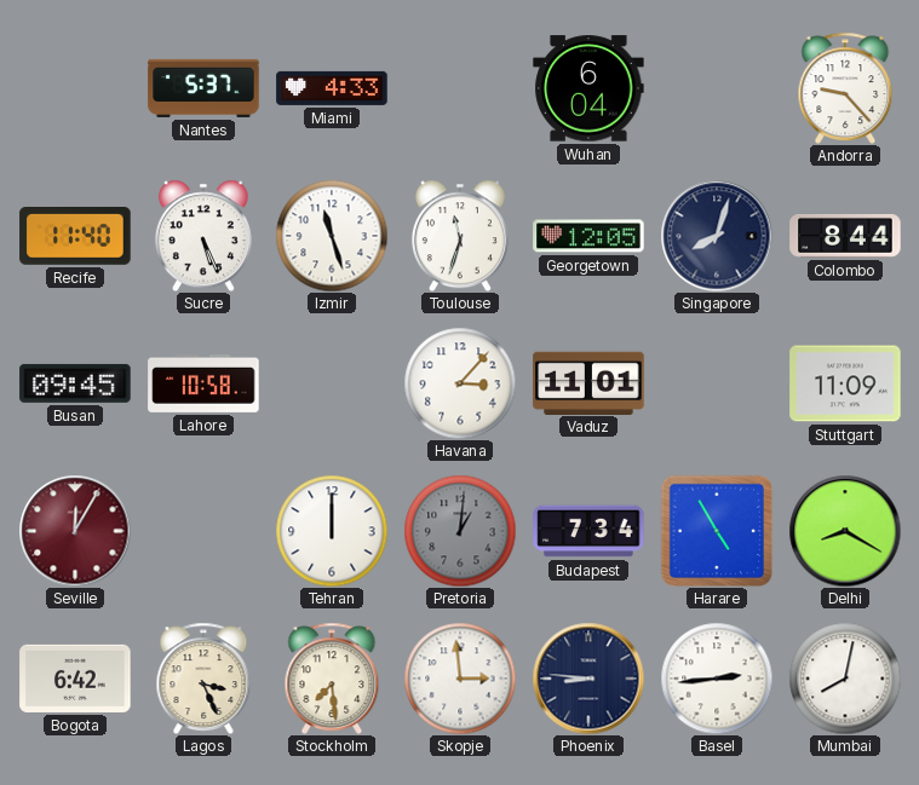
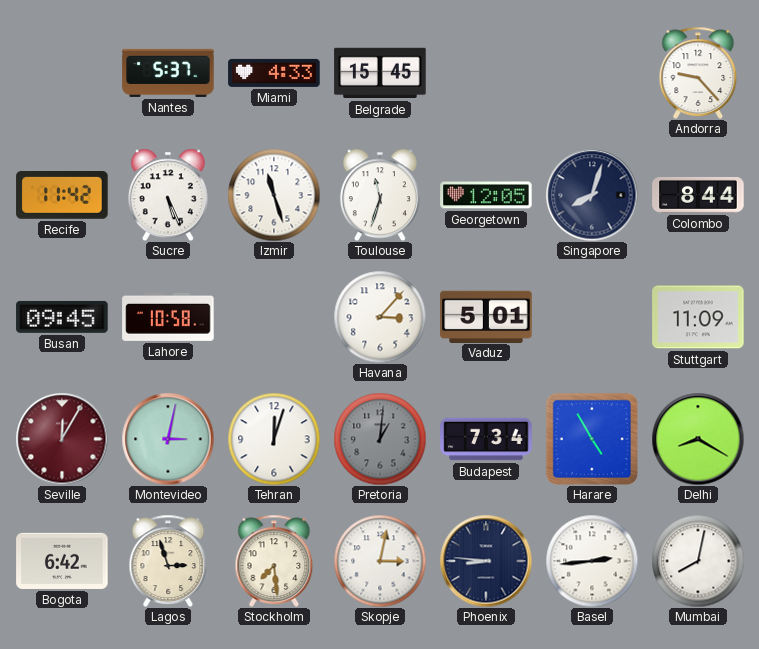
Belgrade: none -> 15:45 (380, 73)
Wuhan: 6:04 -> none (588, 88)
Recife: 11:40 -> 11:42 (62, 196)
Vaduz: 11:01 -> 5:01 (486, 316)
Montevideo: none -> 3:02 (168, 439)
Tehran: 12:00 -> 12:03 (274, 439)
Lagos: 3:26 -> 2:57 (168, 561)
Skopje: 2:59 -> 3:02 (380, 561)
